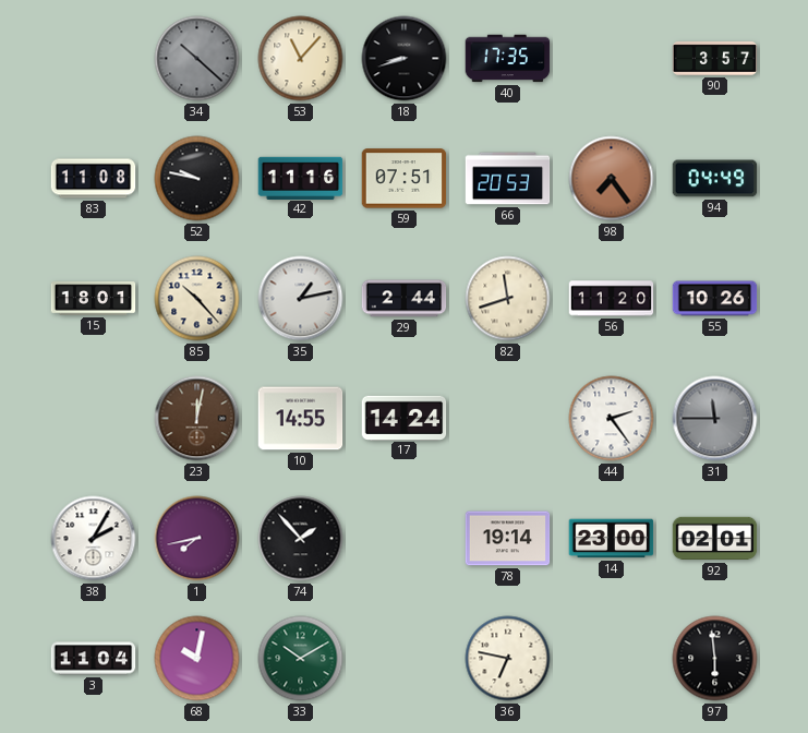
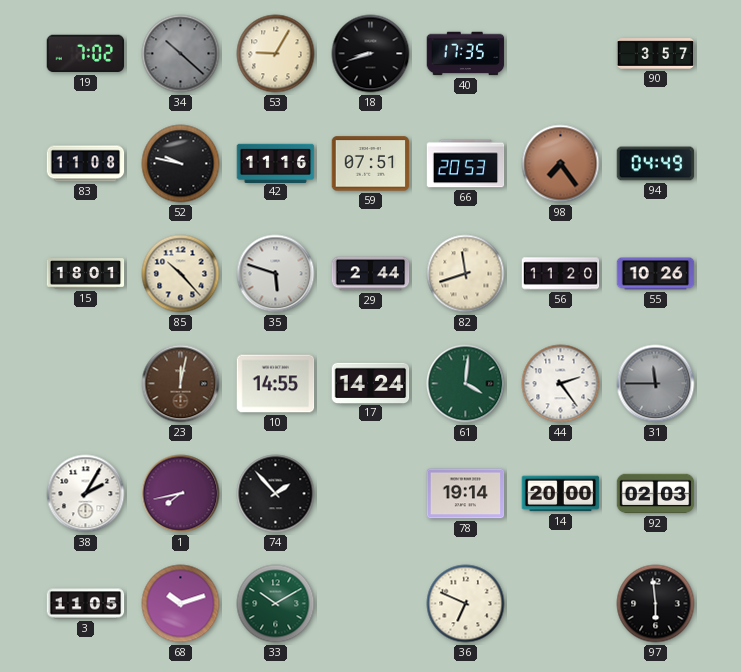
19: none -> 7:02 (86, 54)
53: 11:07 -> 9:05 (276, 54)
35: 1:13 -> 5:48 (276, 274)
61: none -> 4:01 (466, 384)
14: 23:00 -> 20:00 (561, 494)
92: 02:01 -> 02:03 (656, 494)
3: 11:04 -> 11:05 (86, 604)
68: 10:02 -> 10:12 (181, 604)
36: 6:47 -> 6:49 (466, 604)
